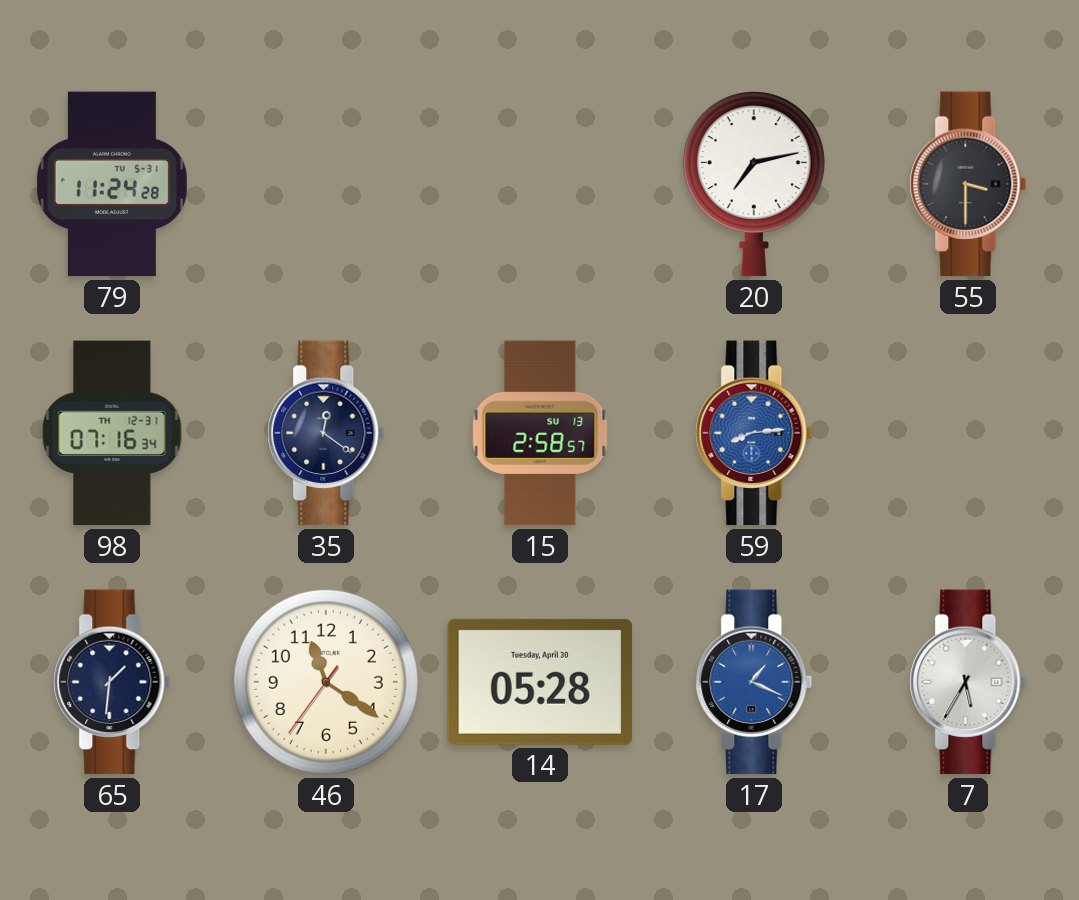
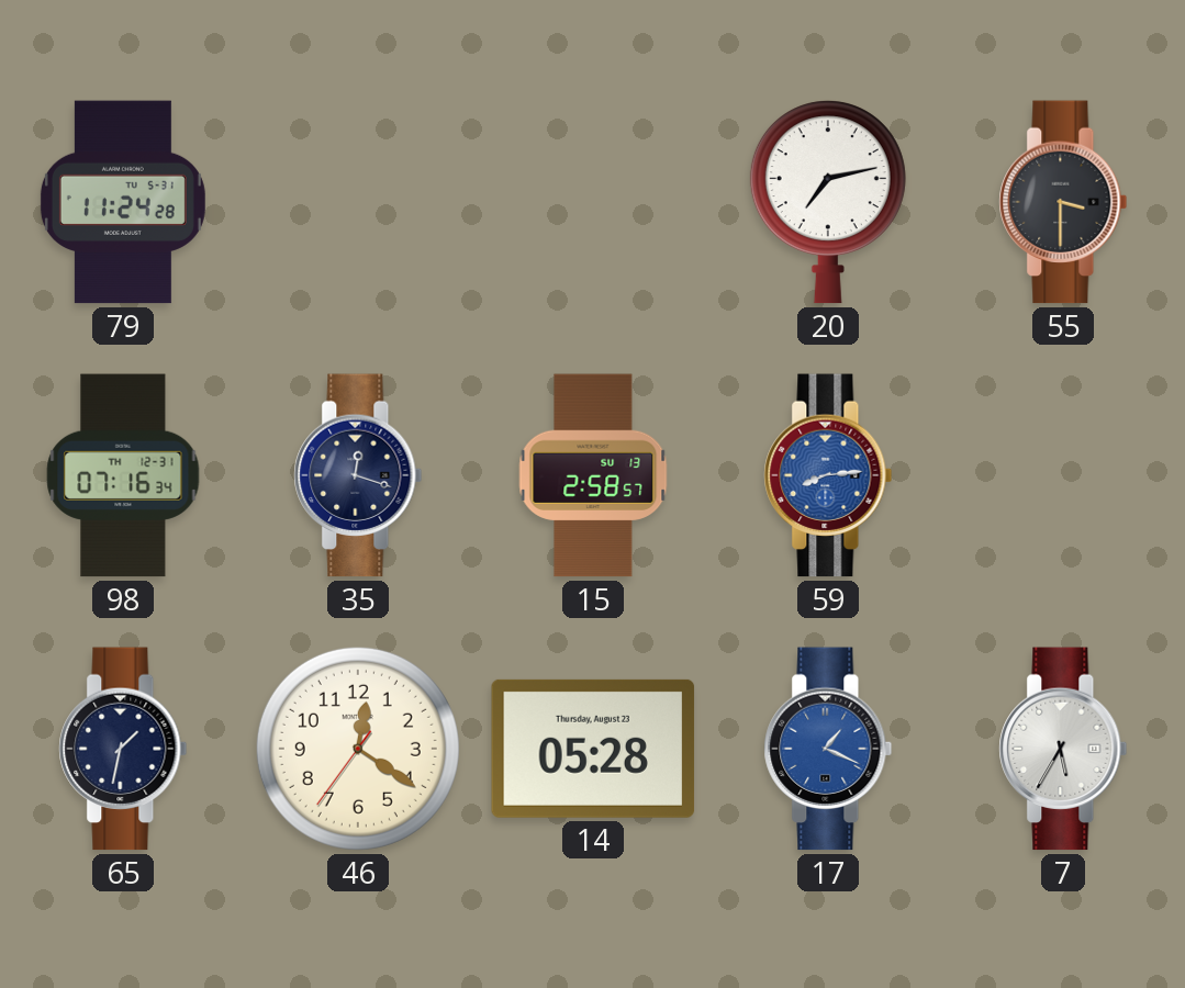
35: 12:21 -> 12:18 (358, 475)
65: 1:31 -> 1:32 (123, 749)
46: 11:20 -> 12:20 (358, 749)
14 date: Tuesday, April 30 -> Thursday, August 23 (593, 749)
